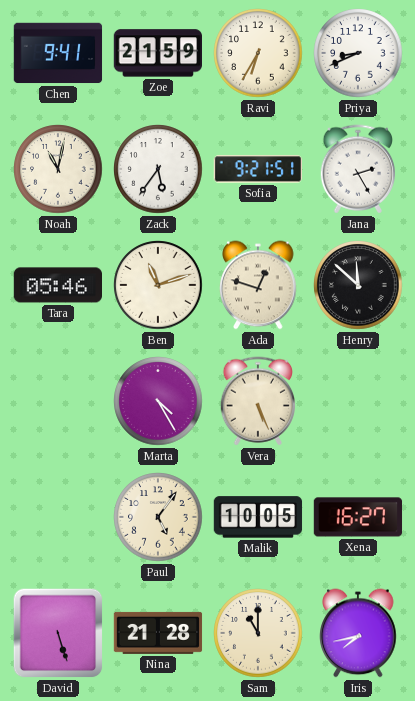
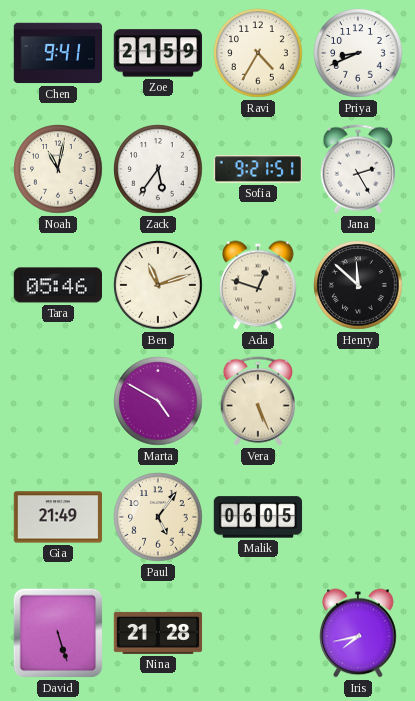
Ravi: 6:35 -> 4:35 (258, 53)
Marta: 4:25 -> 4:50 (158, 401)
Gia: none -> 21:49 (58, 517)
Malik: 10:05 -> 06:05 (258, 517)
Xena: 16:27 -> none (358, 517)
Sam: 11:00 -> none (258, 633)
